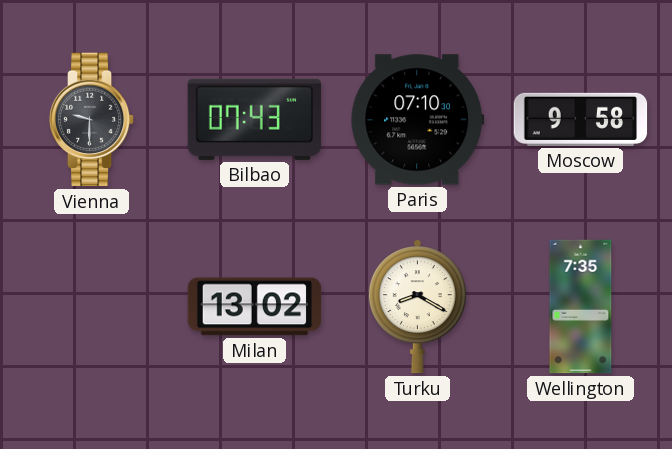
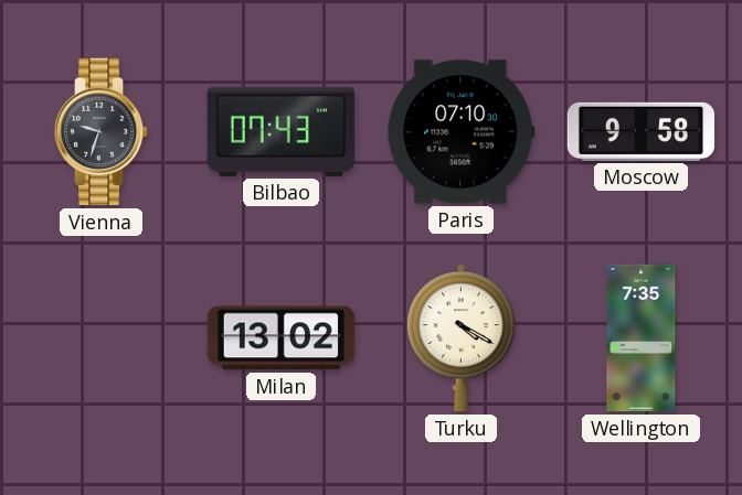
Vienna: 9:30 -> 9:33 (102, 132)
Turku: 8:20 -> 4:20 (460, 338)
